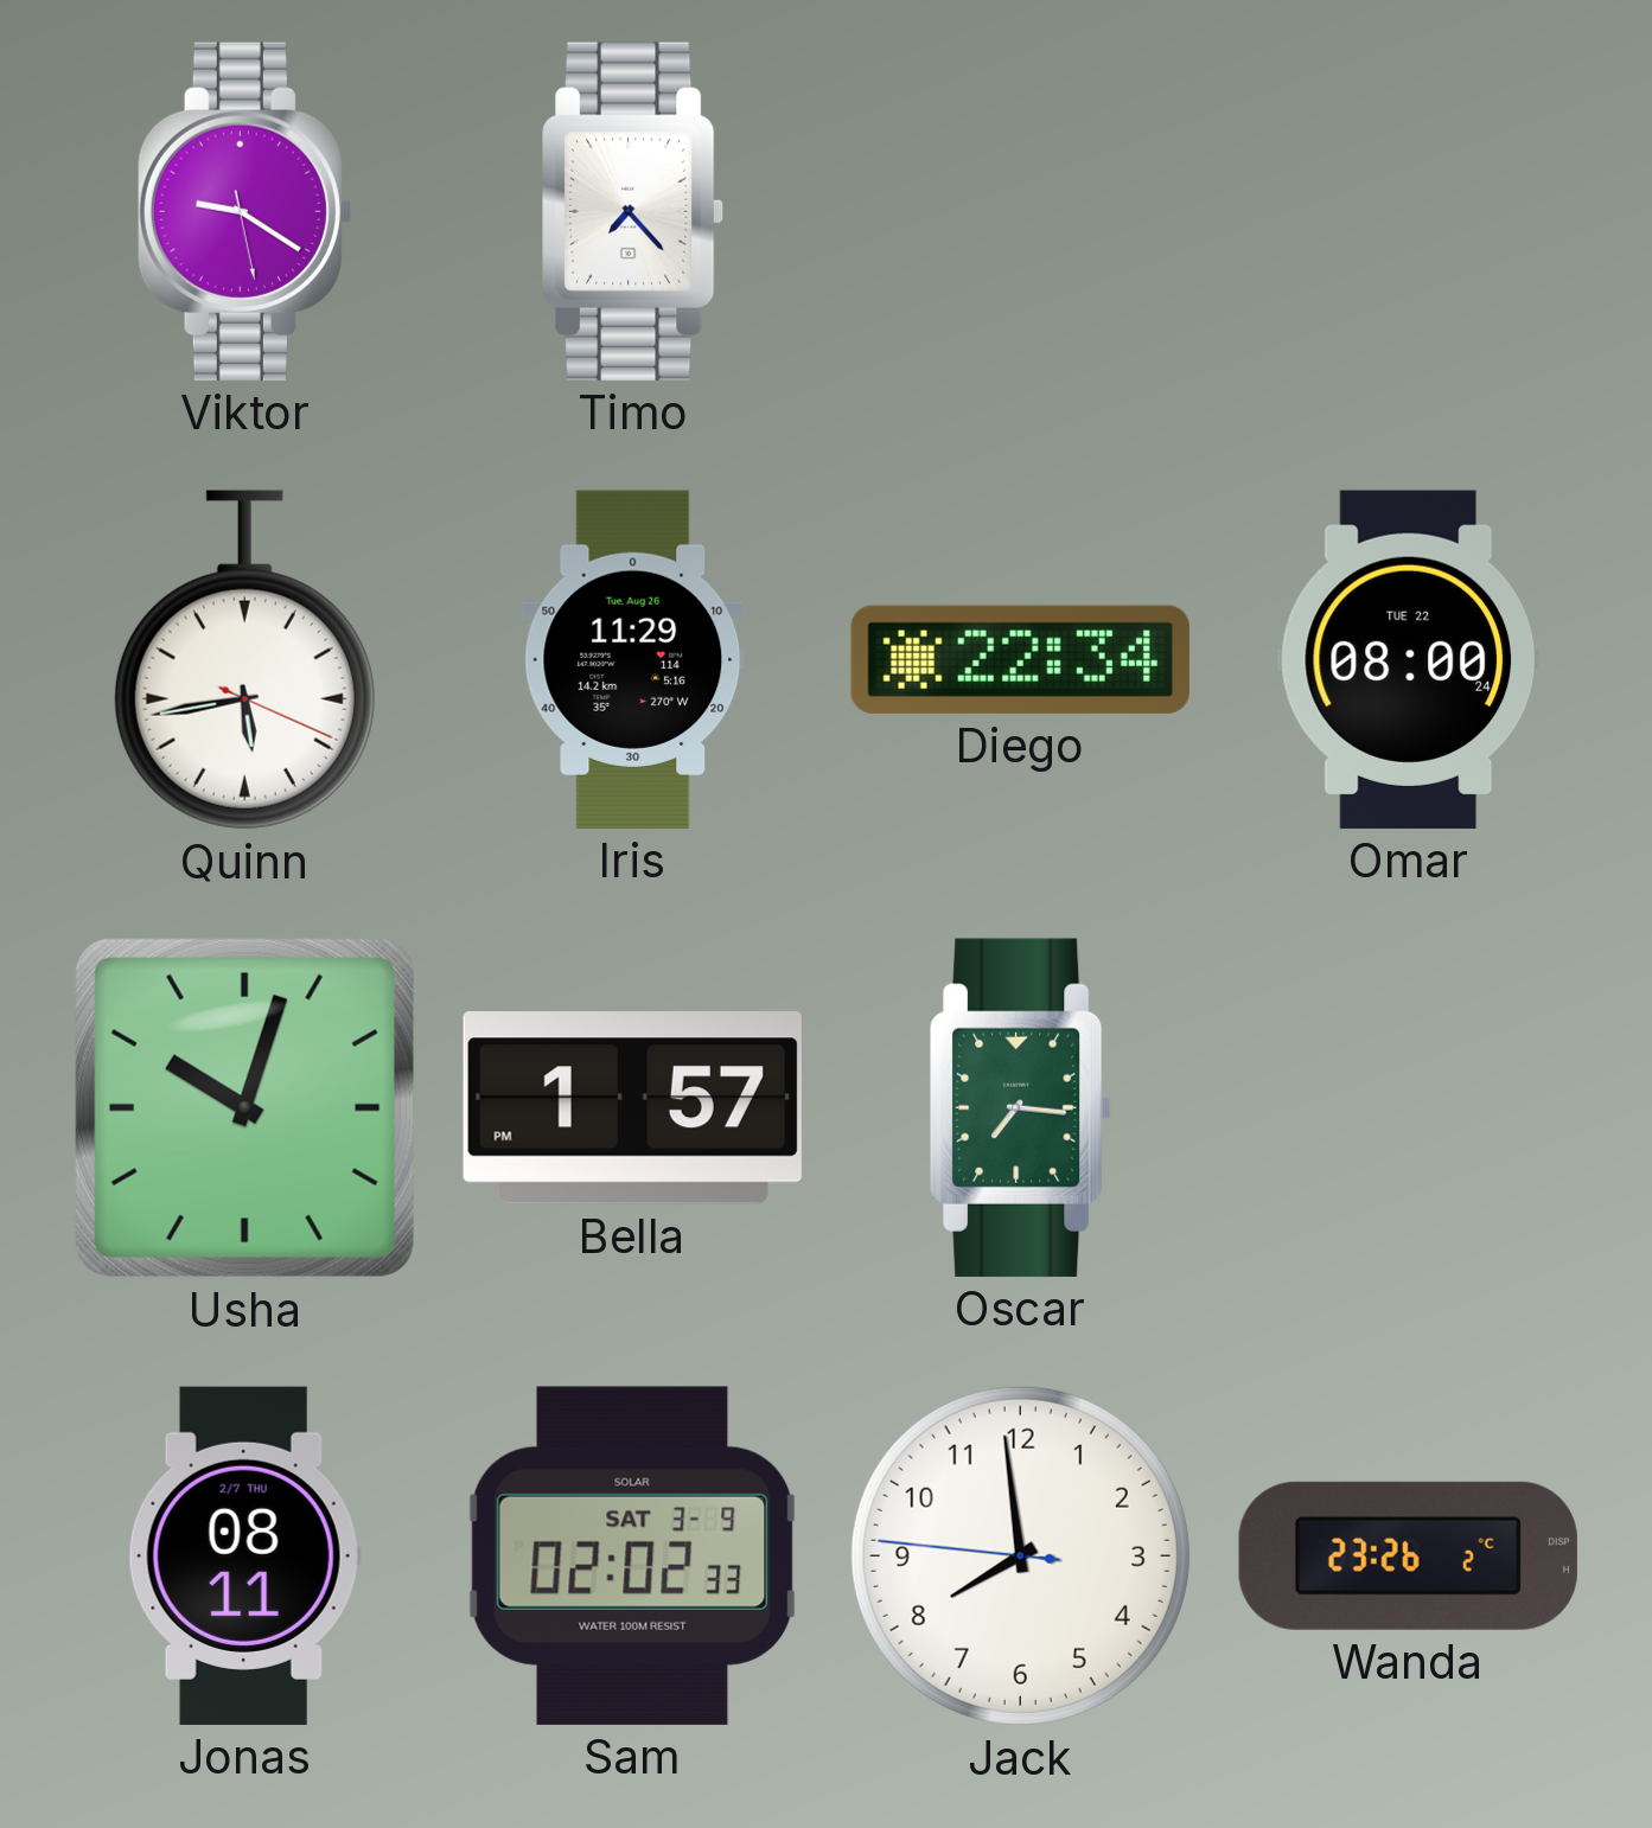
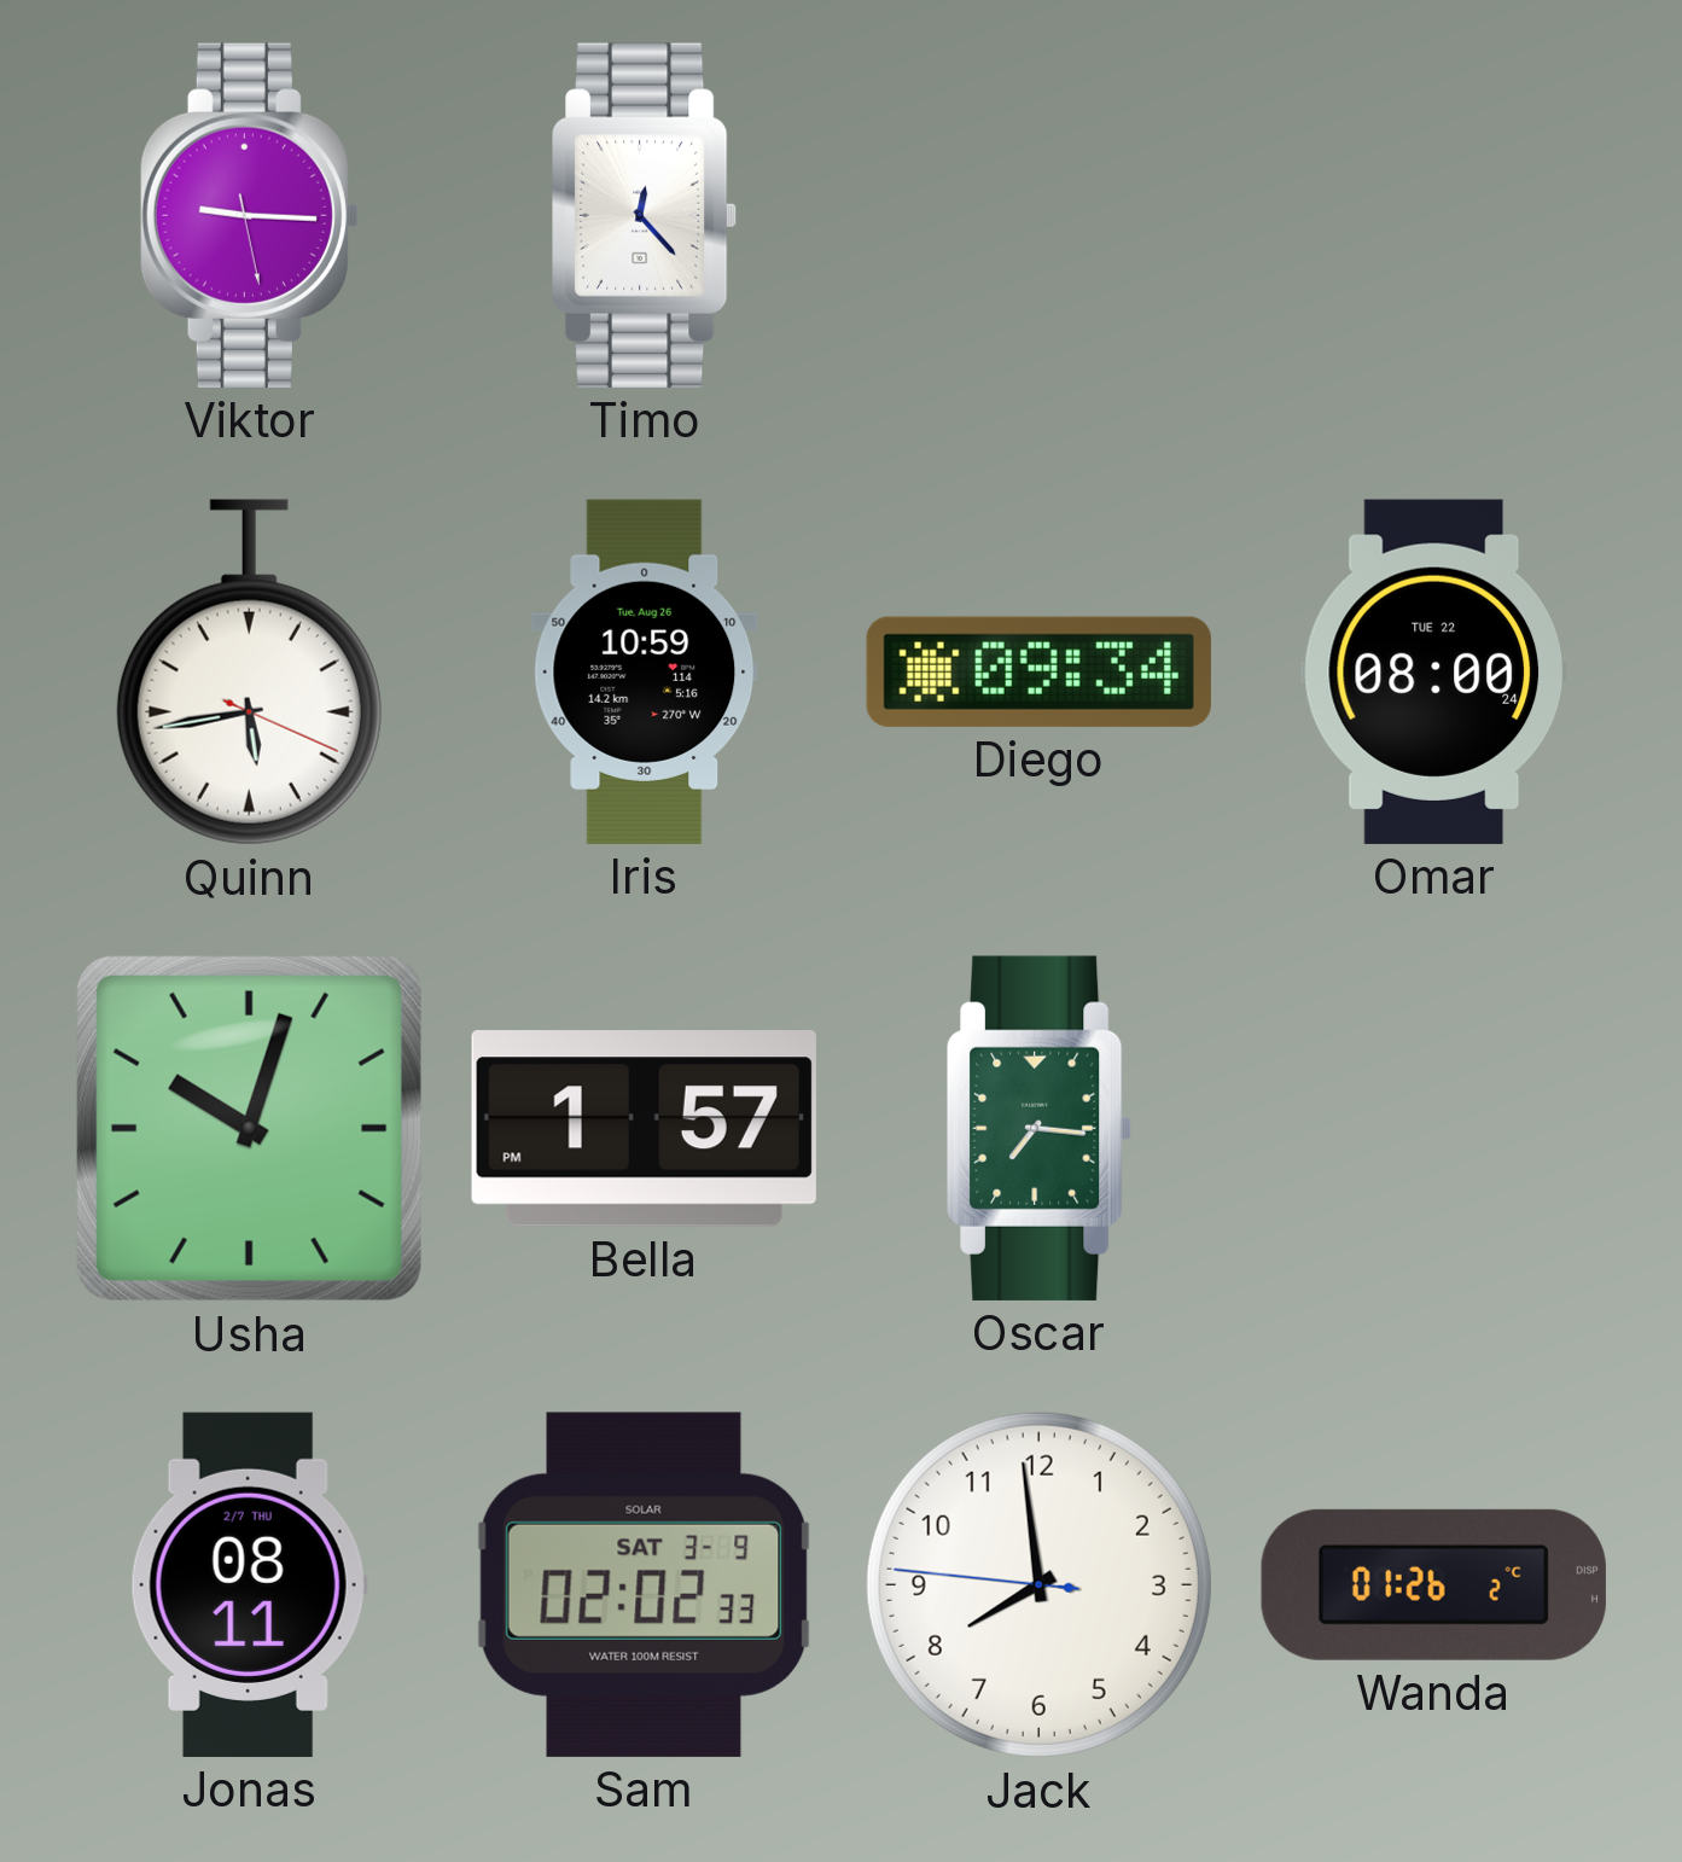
Viktor: 9:20 -> 9:15 (249, 215)
Timo: 7:23 -> 12:23 (646, 215)
Iris: 11:29 -> 10:59 (645, 671)
Diego: 22:34 -> 09:34 (1038, 671)
Wanda: 23:26 -> 01:26 (1433, 1584)
